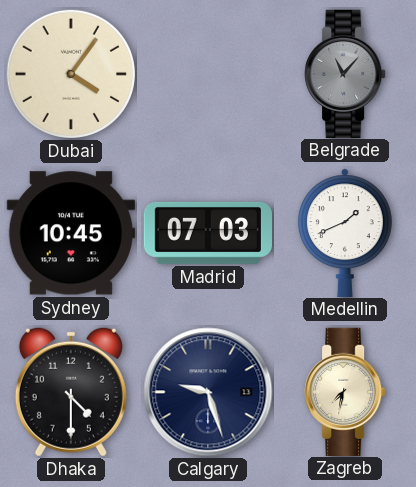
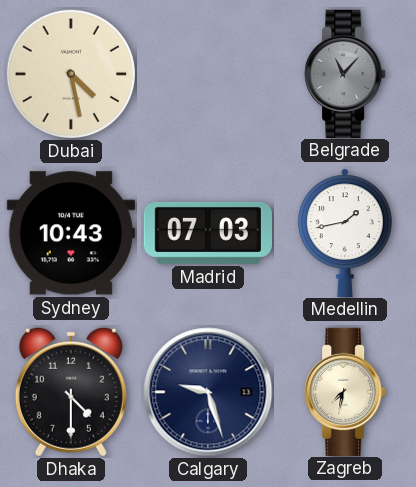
Dubai: 4:06 -> 4:28 (71, 74)
Sydney: 10:45 -> 10:43 (71, 233)
Medellin: 1:41 -> 1:43 (345, 232)
